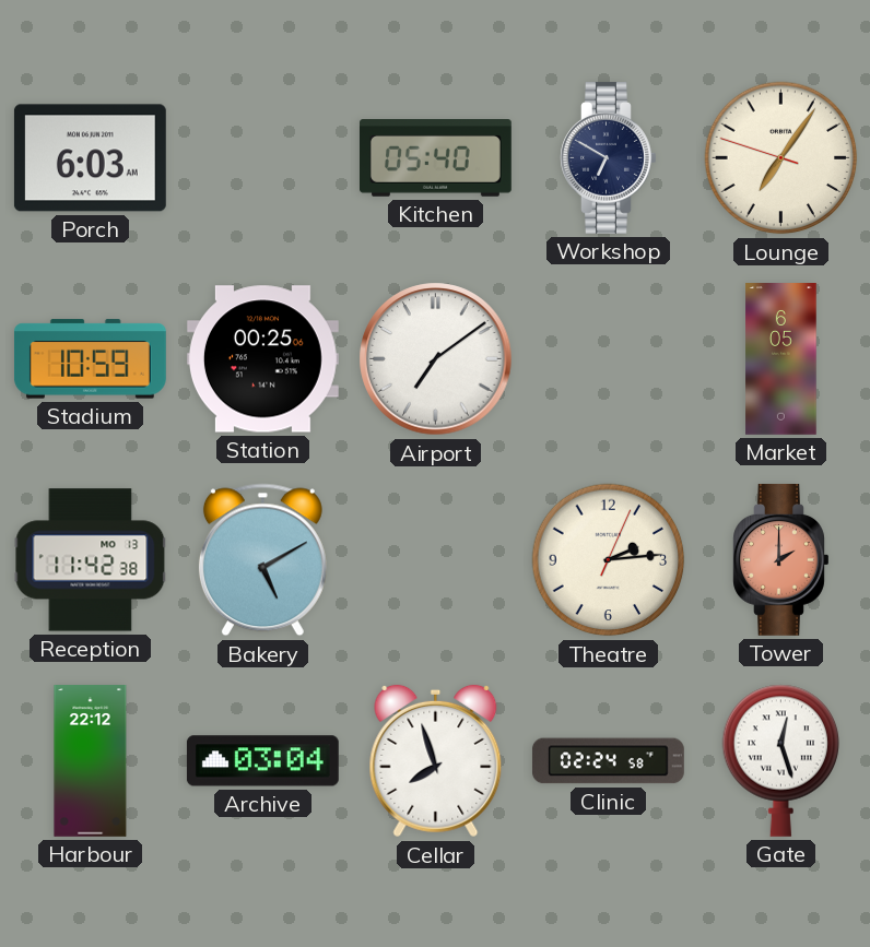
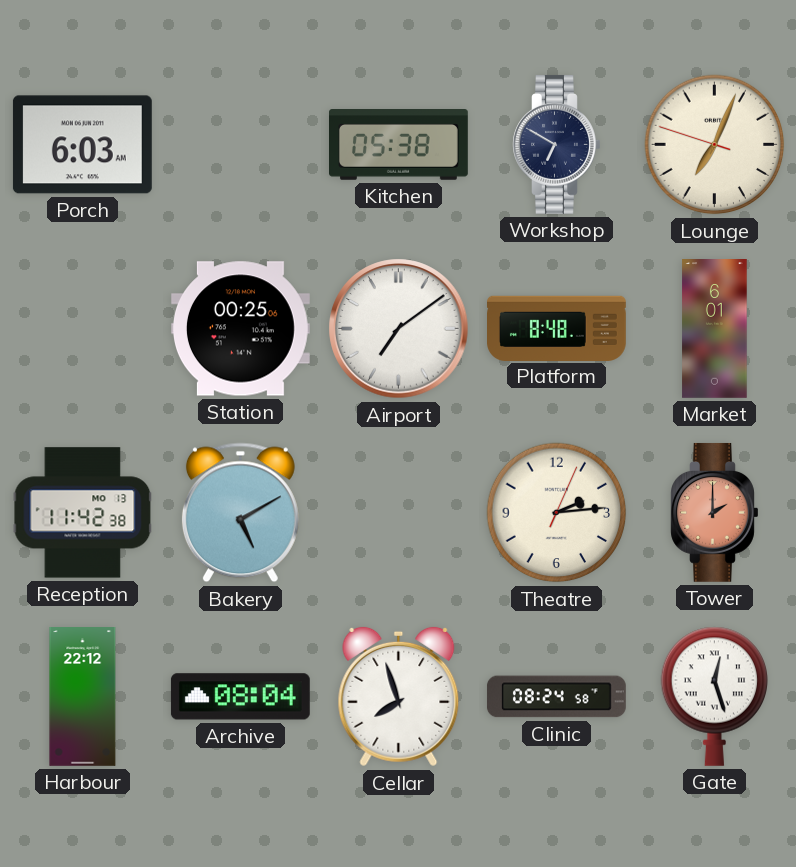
Kitchen: 05:40 -> 05:38 (399, 145)
Lounge: 7:05 -> 7:03 (715, 145)
Stadium: 10:59 -> none (90, 359)
Platform: none -> 8:48 (557, 328)
Market: 6:05 -> 6:01 (715, 329)
Archive: 03:04 -> 08:04 (240, 697)
Clinic: 02:24 -> 08:24 (556, 697)
